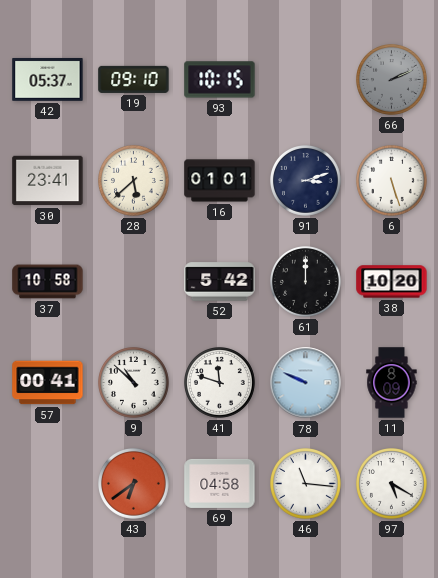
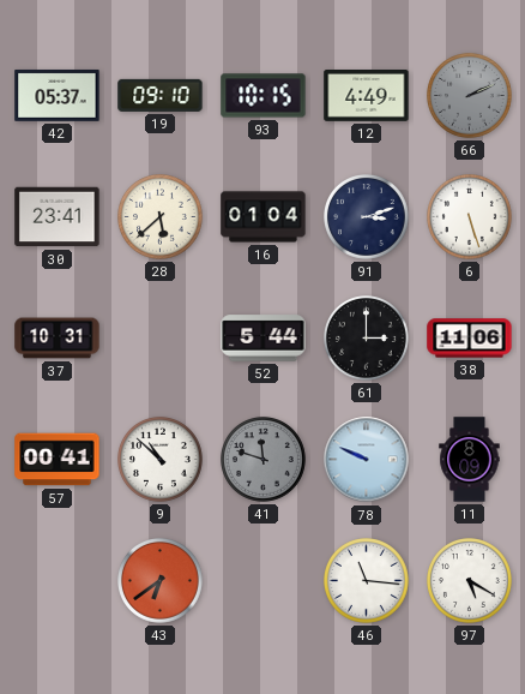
12: none -> 4:49 (367, 96)
16: 01:01 -> 01:04 (264, 217)
37: 10:58 -> 10:31 (58, 339)
52: 5:42 -> 5:44 (264, 339)
61: 12:00 -> 3:00 (367, 339)
38: 10:20 -> 11:06 (470, 339)
41 dial: white -> grey (264, 460)
69: 04:58 -> none (220, 483)
